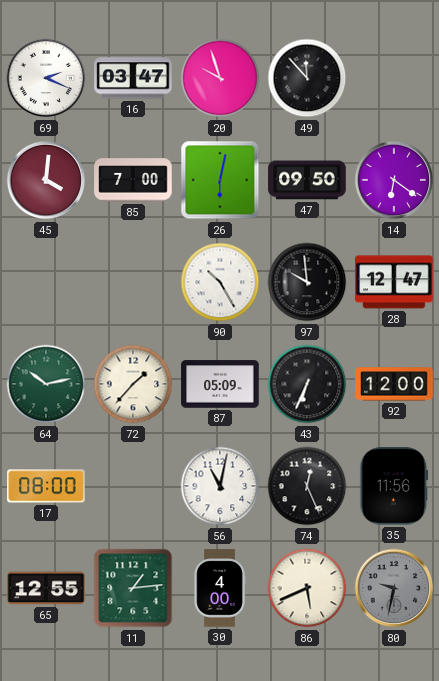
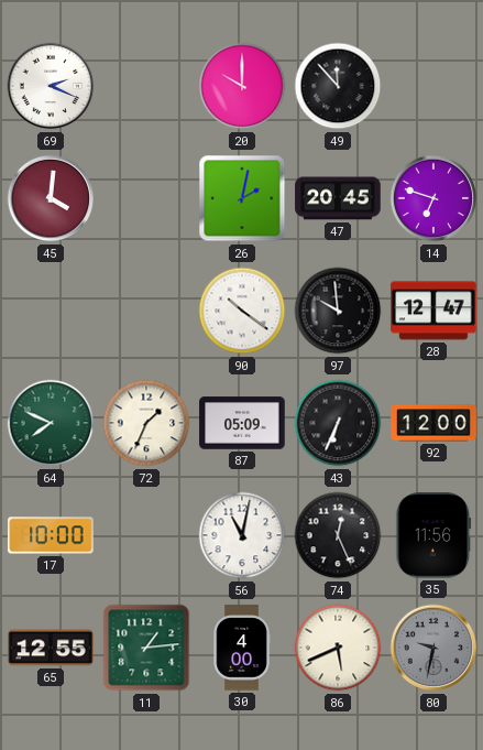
16: 03:47 -> none (133, 78)
20: 9:57 -> 10:00 (242, 86)
85: 7:00 -> none (133, 180)
26: 6:02 -> 2:02 (242, 198)
47: 09:50 -> 20:45 (338, 198)
14: 6:21 -> 6:48 (433, 198)
90: 10:25 -> 10:21 (242, 311)
64: 10:13 -> 7:49 (51, 423)
72: 1:37 -> 1:34 (146, 423)
17: 08:00 -> 10:00 (51, 535)
